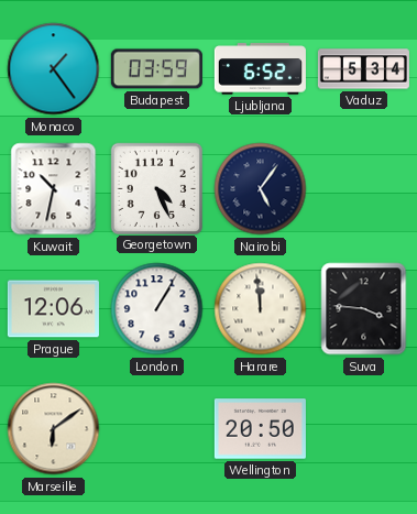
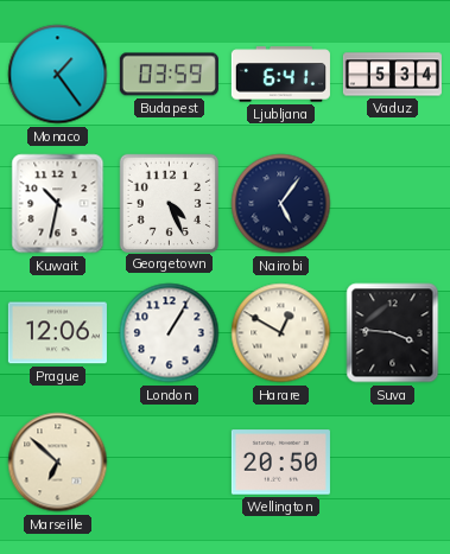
Ljubljana: 6:52 -> 6:41 (280, 75)
Harare: 11:59 -> 12:50 (281, 333)
Marseille: 6:09 -> 6:52 (58, 463)
